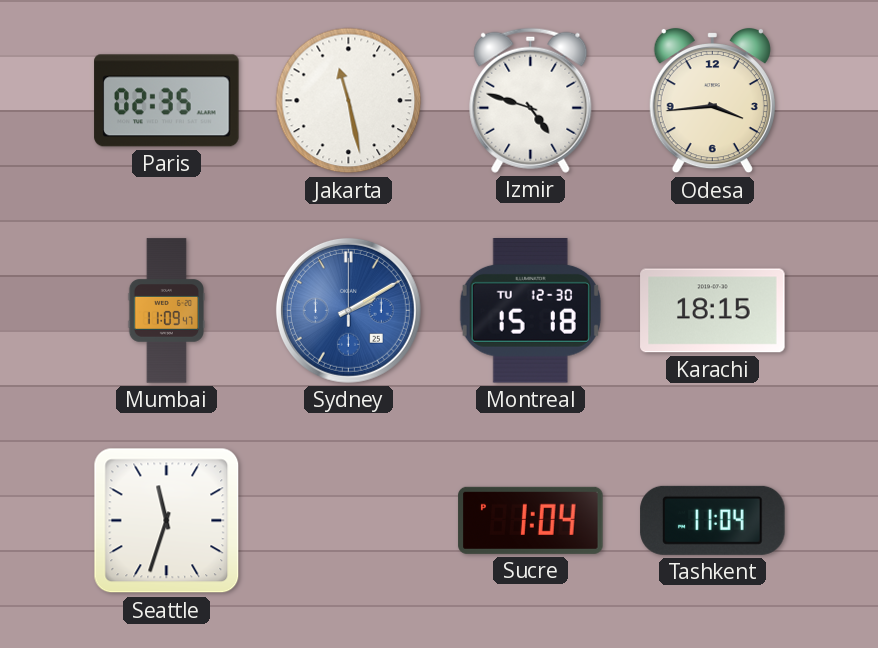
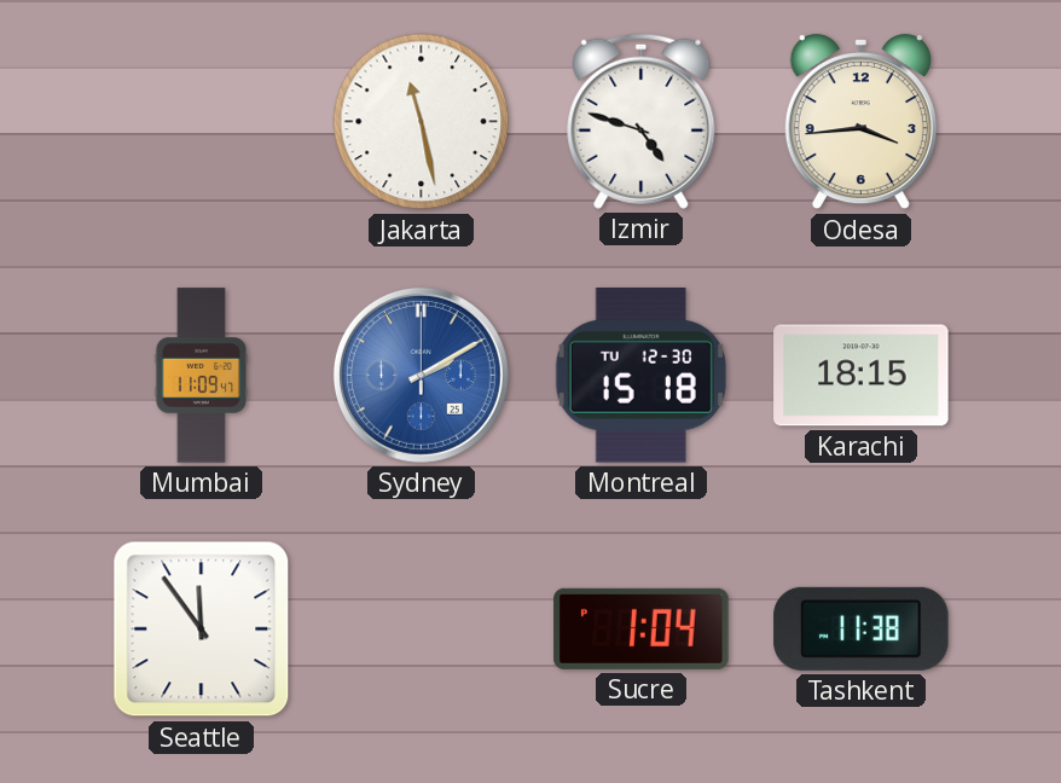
Paris: 02:35 -> none (167, 101)
Seattle: 11:33 -> 11:54 (202, 630)
Tashkent: 11:04 -> 11:38 (862, 628)
